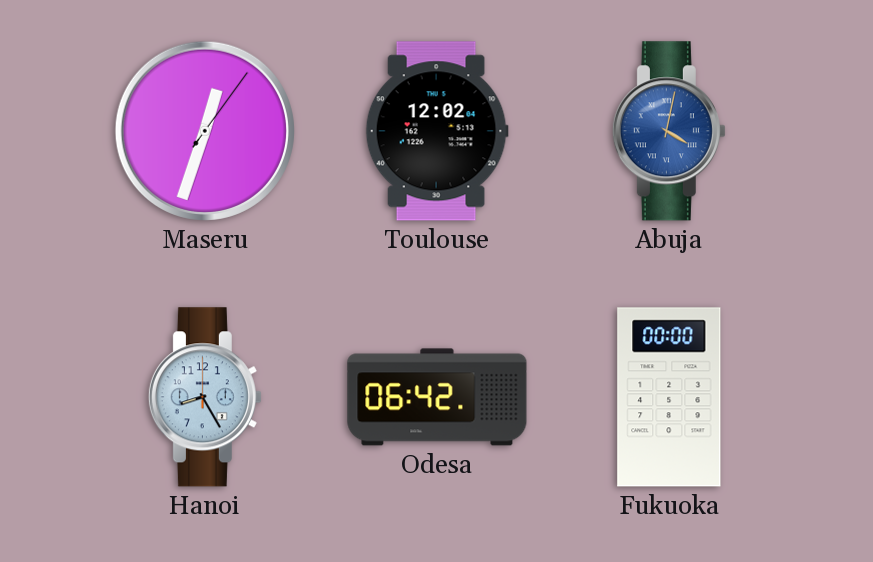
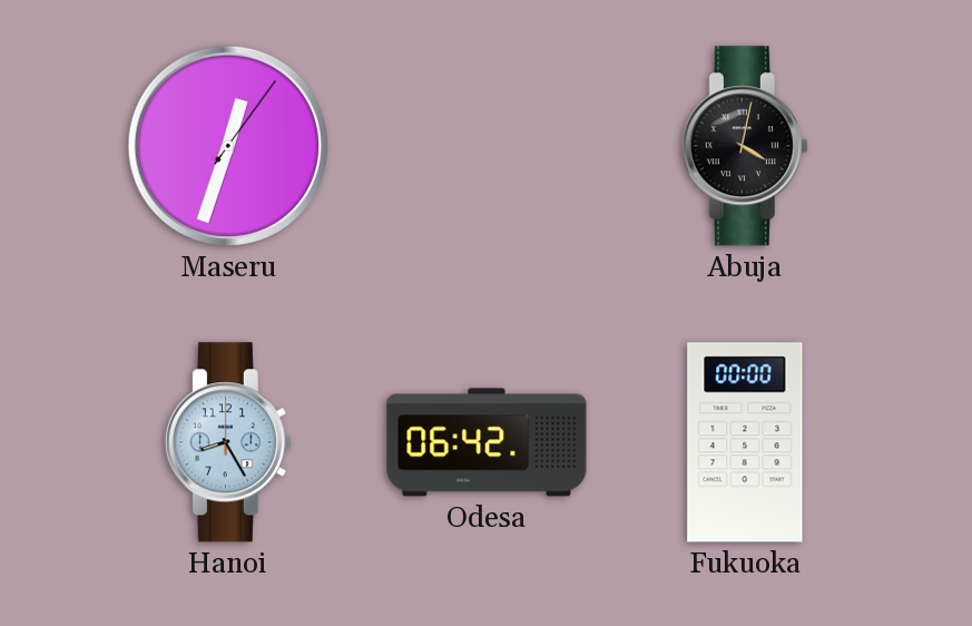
Toulouse: 12:02 -> none (437, 131)
Abuja dial: blue -> black (745, 146)
